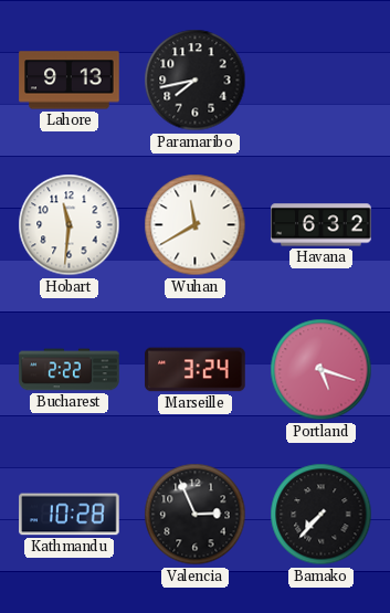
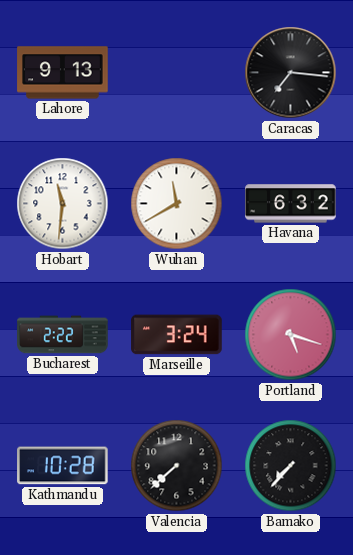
Paramaribo: 7:43 -> none (196, 81)
Caracas: none -> 7:16 (291, 73)
Valencia: 2:56 -> 7:38 (177, 466)
